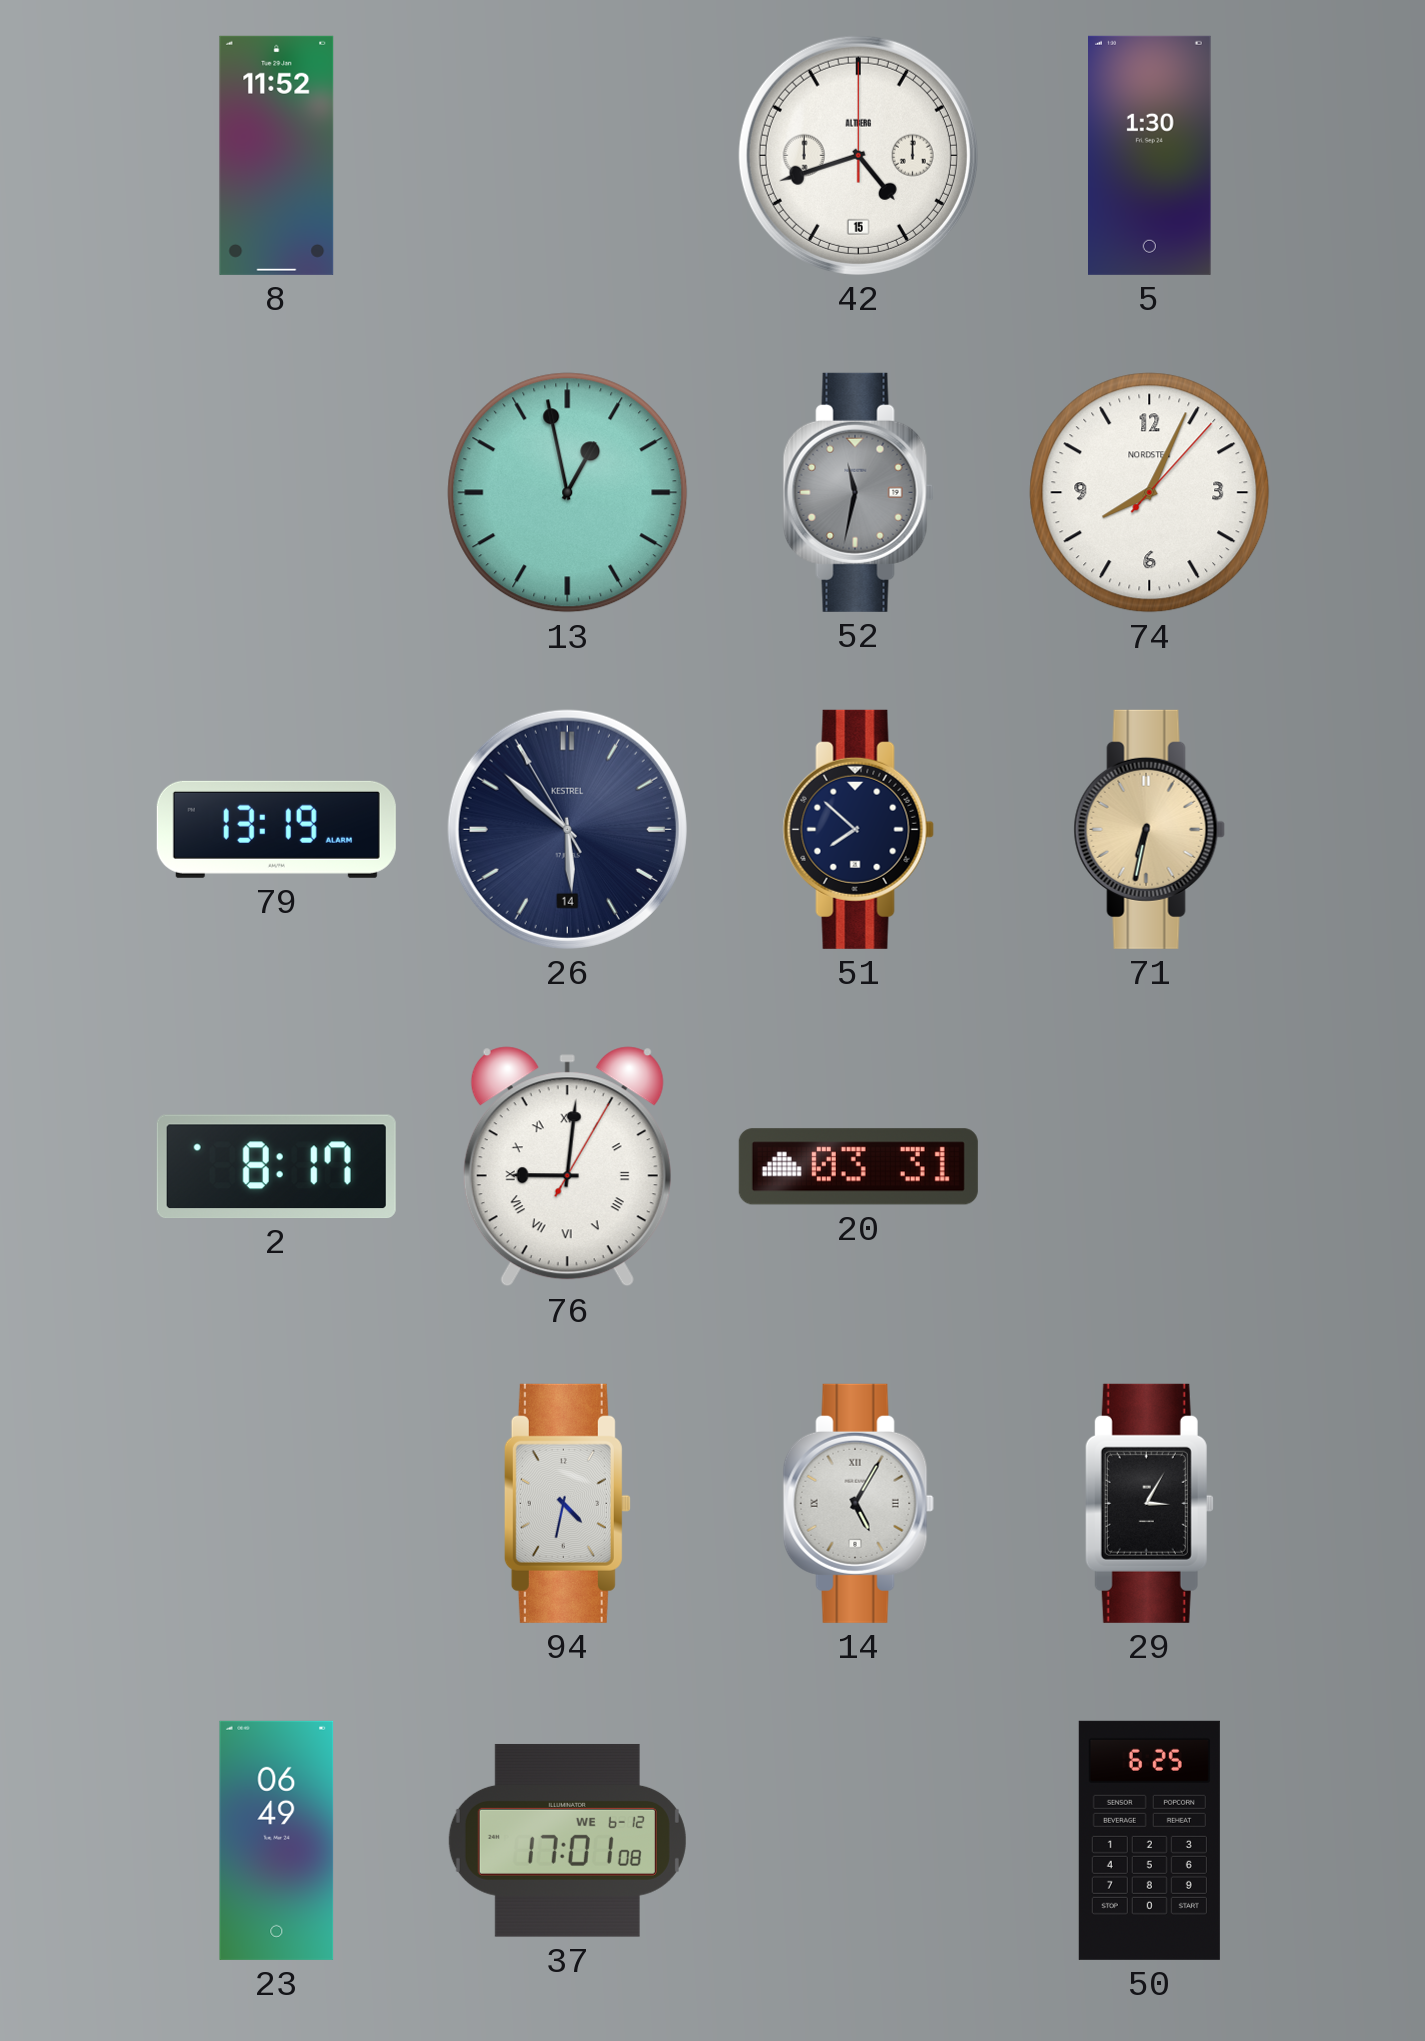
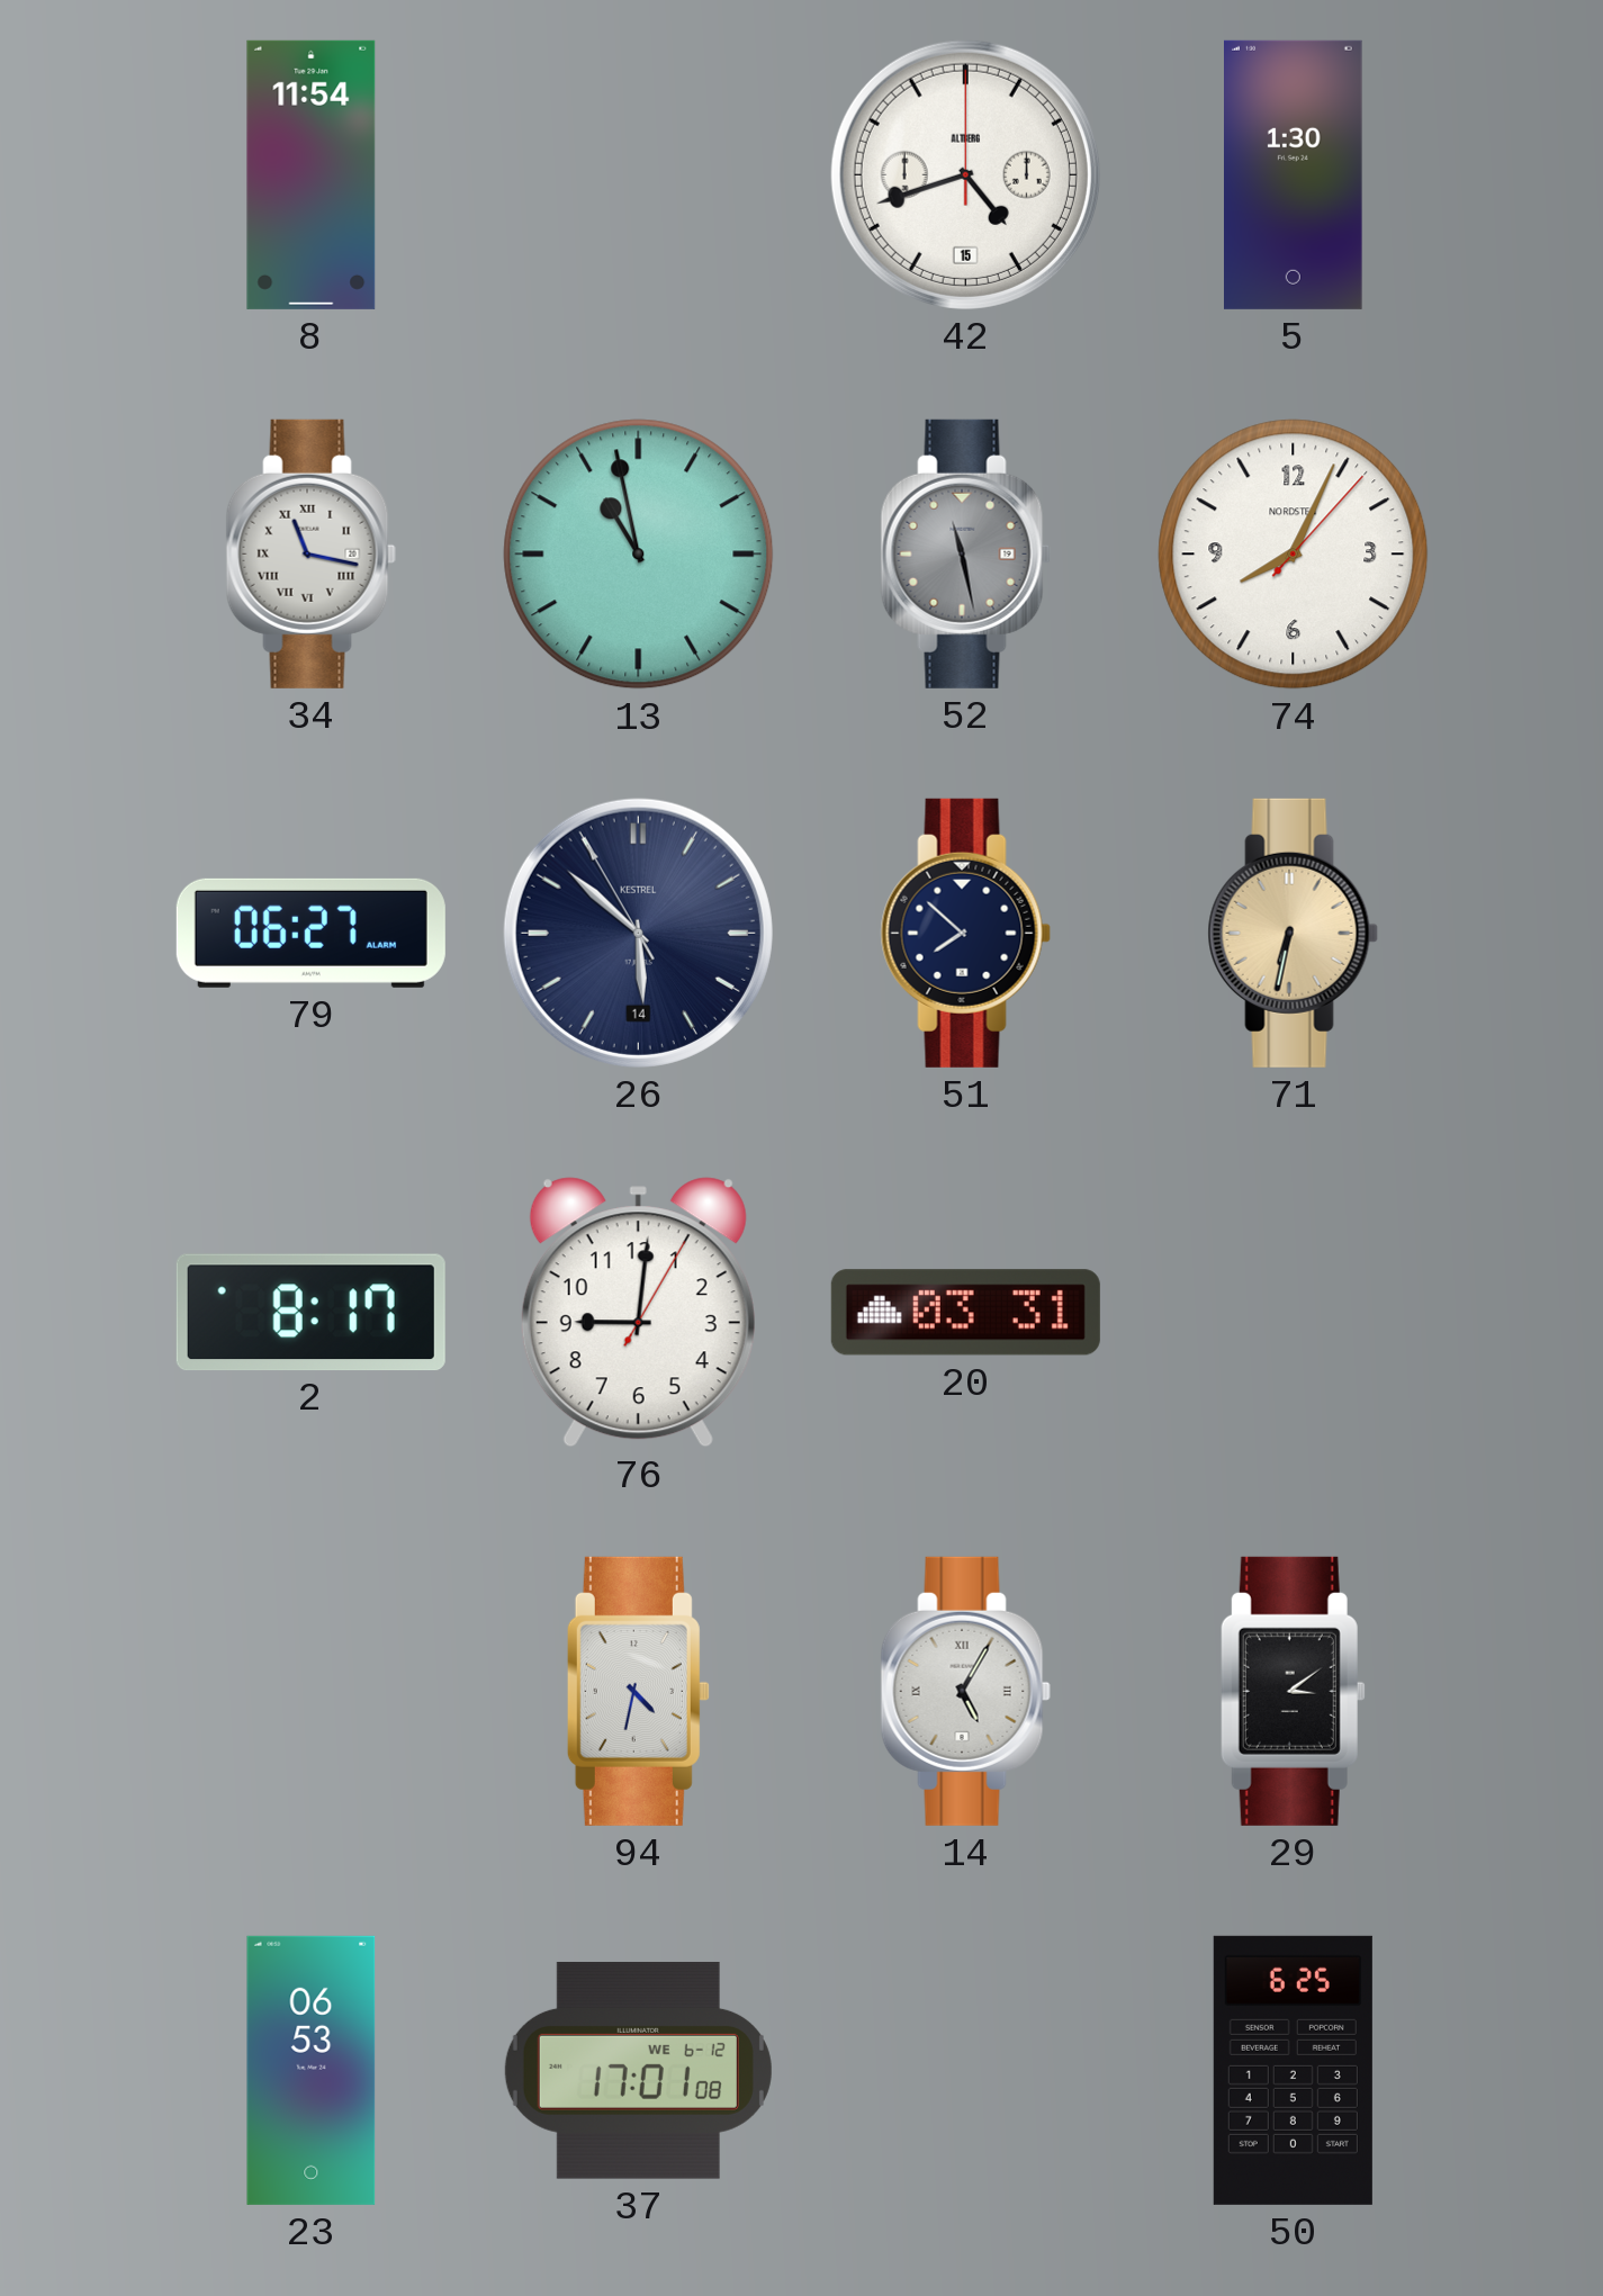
8: 11:52 -> 11:54 (312, 174)
34: none -> 11:17 (310, 553)
13: 12:58 -> 10:58 (639, 555)
52: 11:32 -> 11:28 (965, 553)
79: 13:19 -> 06:27 (310, 933)
76 numerals: Roman -> Arabic (638, 1313)
29: 3:05 -> 3:09 (1293, 1691)
23: 06:49 -> 06:53 (312, 2070)
